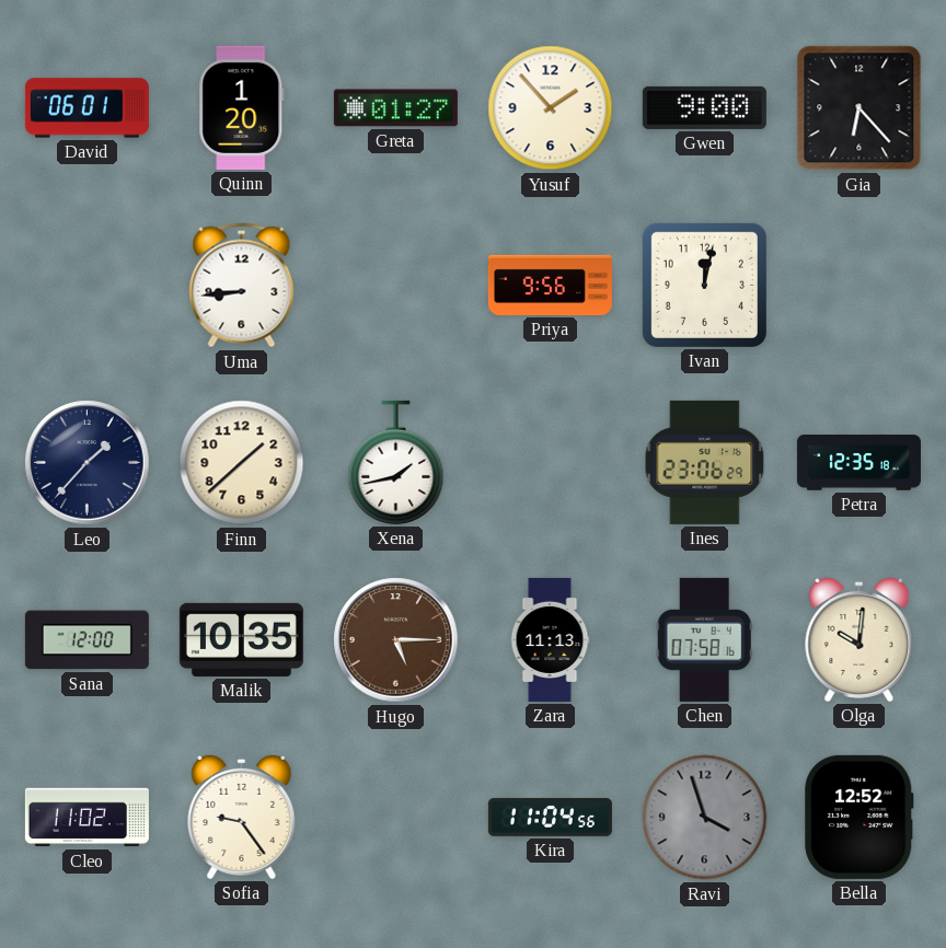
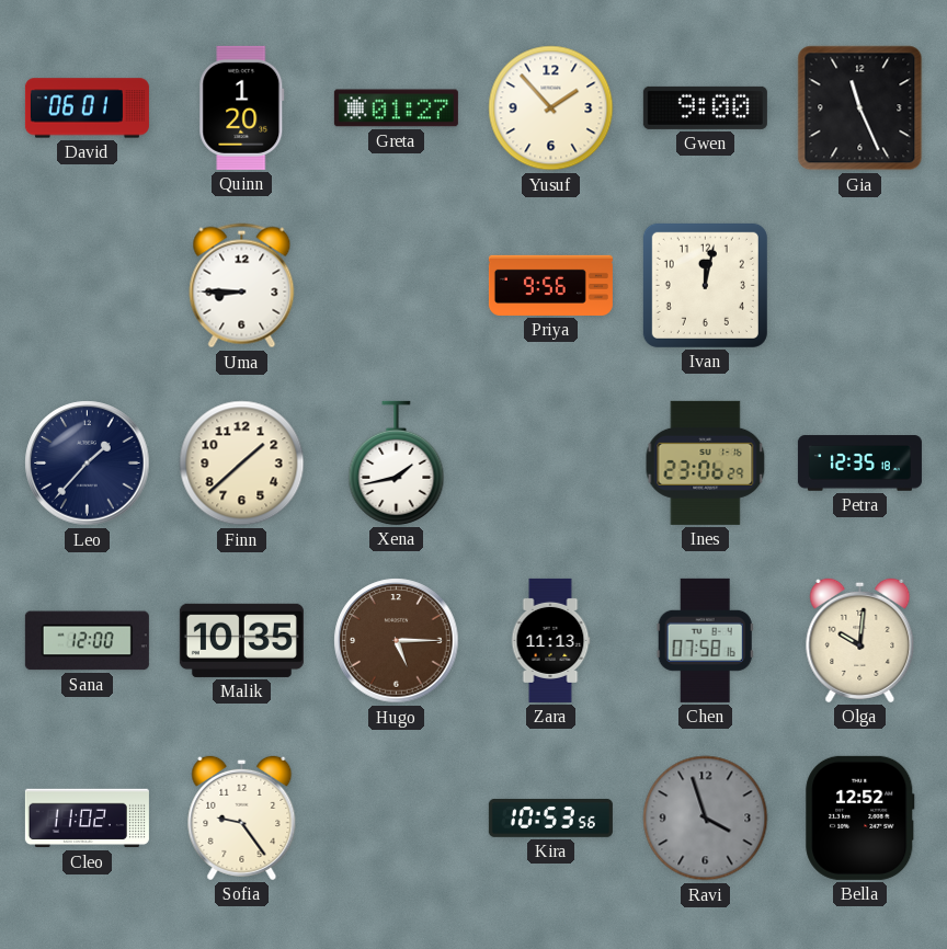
Gia: 6:23 -> 11:26 (860, 108)
Uma: 8:44 -> 8:45 (242, 286)
Kira: 11:04 -> 10:53 (550, 819)
